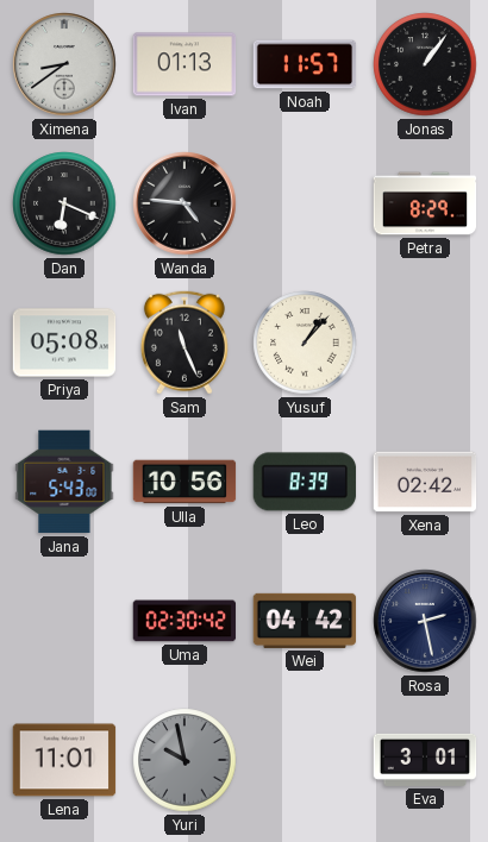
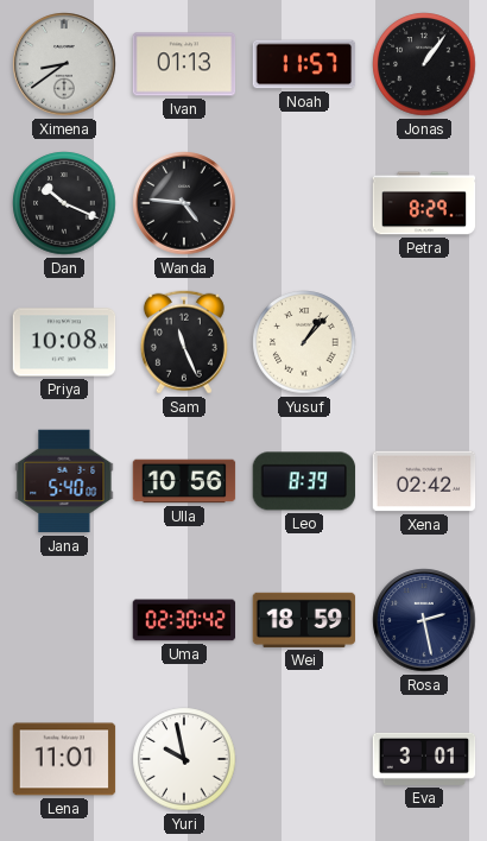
Dan: 6:19 -> 10:19 (64, 203)
Priya: 05:08 -> 10:08 (64, 342)
Jana: 5:43 -> 5:40 (64, 481)
Wei: 04:42 -> 18:59 (304, 620)
Yuri dial: grey -> white (184, 759)
